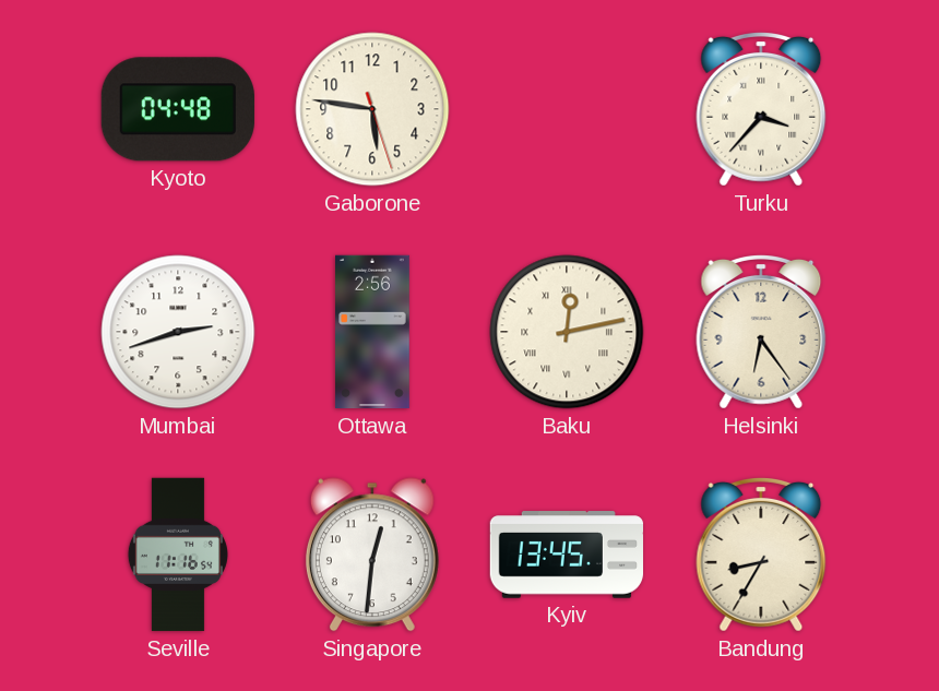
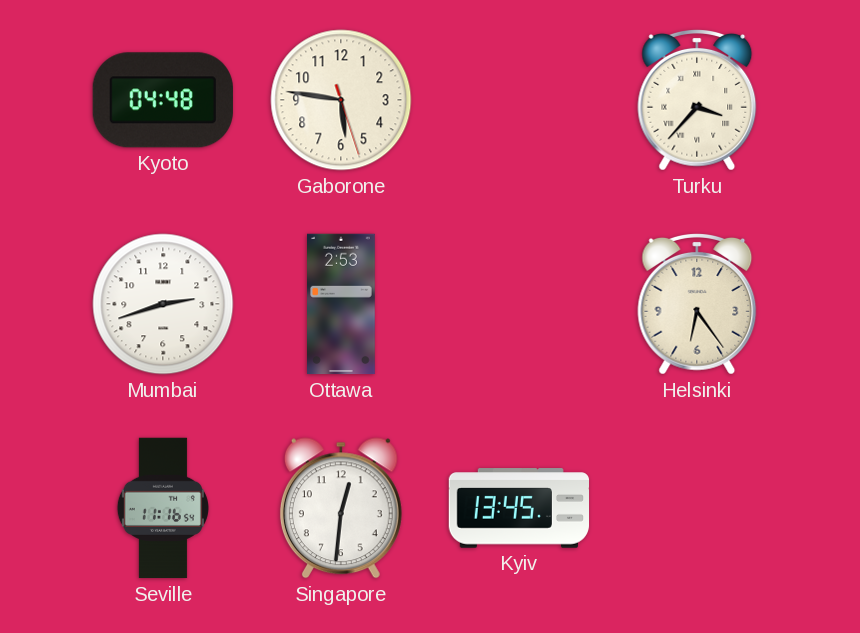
Ottawa: 2:56 -> 2:53 (342, 304)
Baku: 12:13 -> none (567, 332)
Bandung: 8:35 -> none (761, 555)
